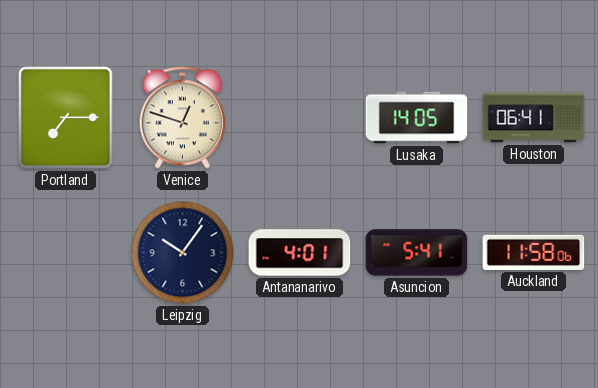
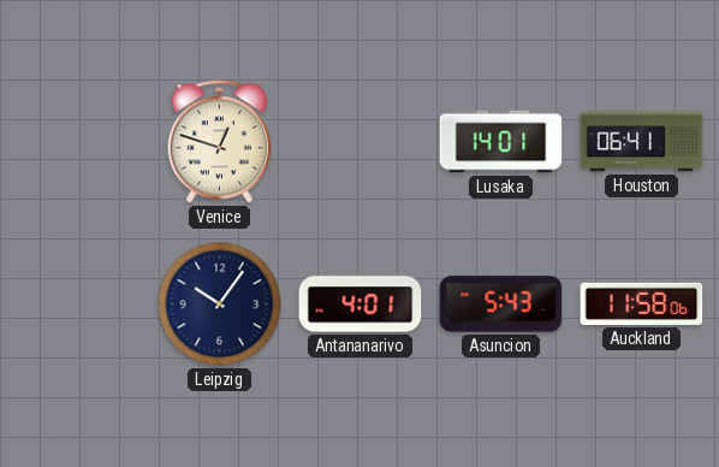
Portland: 7:15 -> none (66, 118)
Lusaka: 14:05 -> 14:01 (501, 142)
Asuncion: 5:41 -> 5:43 (501, 305)
